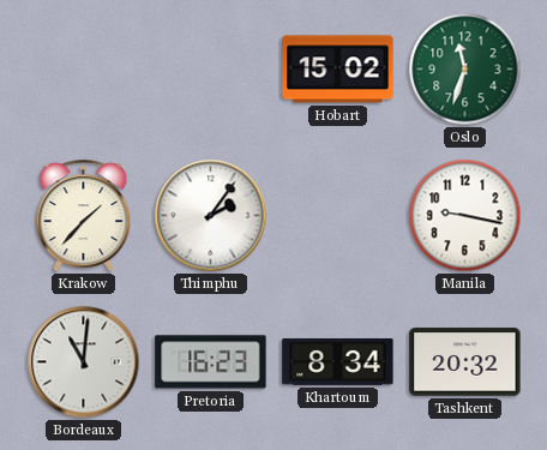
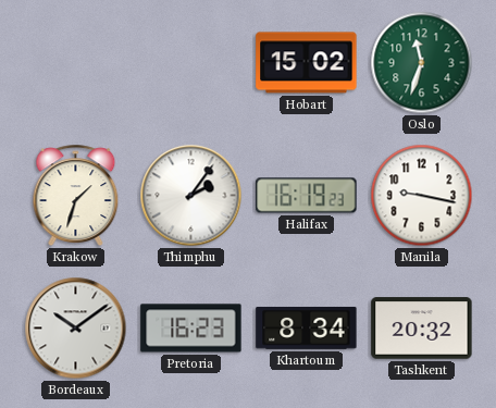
Krakow: 1:37 -> 1:33 (76, 195)
Halifax: none -> 16:19 (307, 196)
Bordeaux: 11:01 -> 10:09 (76, 329)
